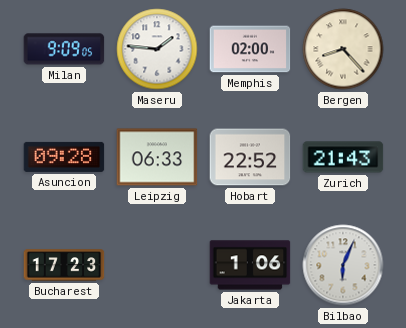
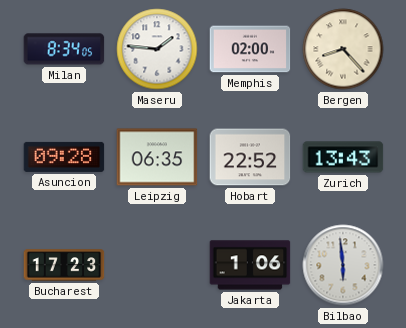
Milan: 9:09 -> 8:34 (64, 49)
Leipzig: 06:33 -> 06:35 (157, 157)
Zurich: 21:43 -> 13:43 (343, 157)
Bilbao: 6:04 -> 5:59 (343, 265)
